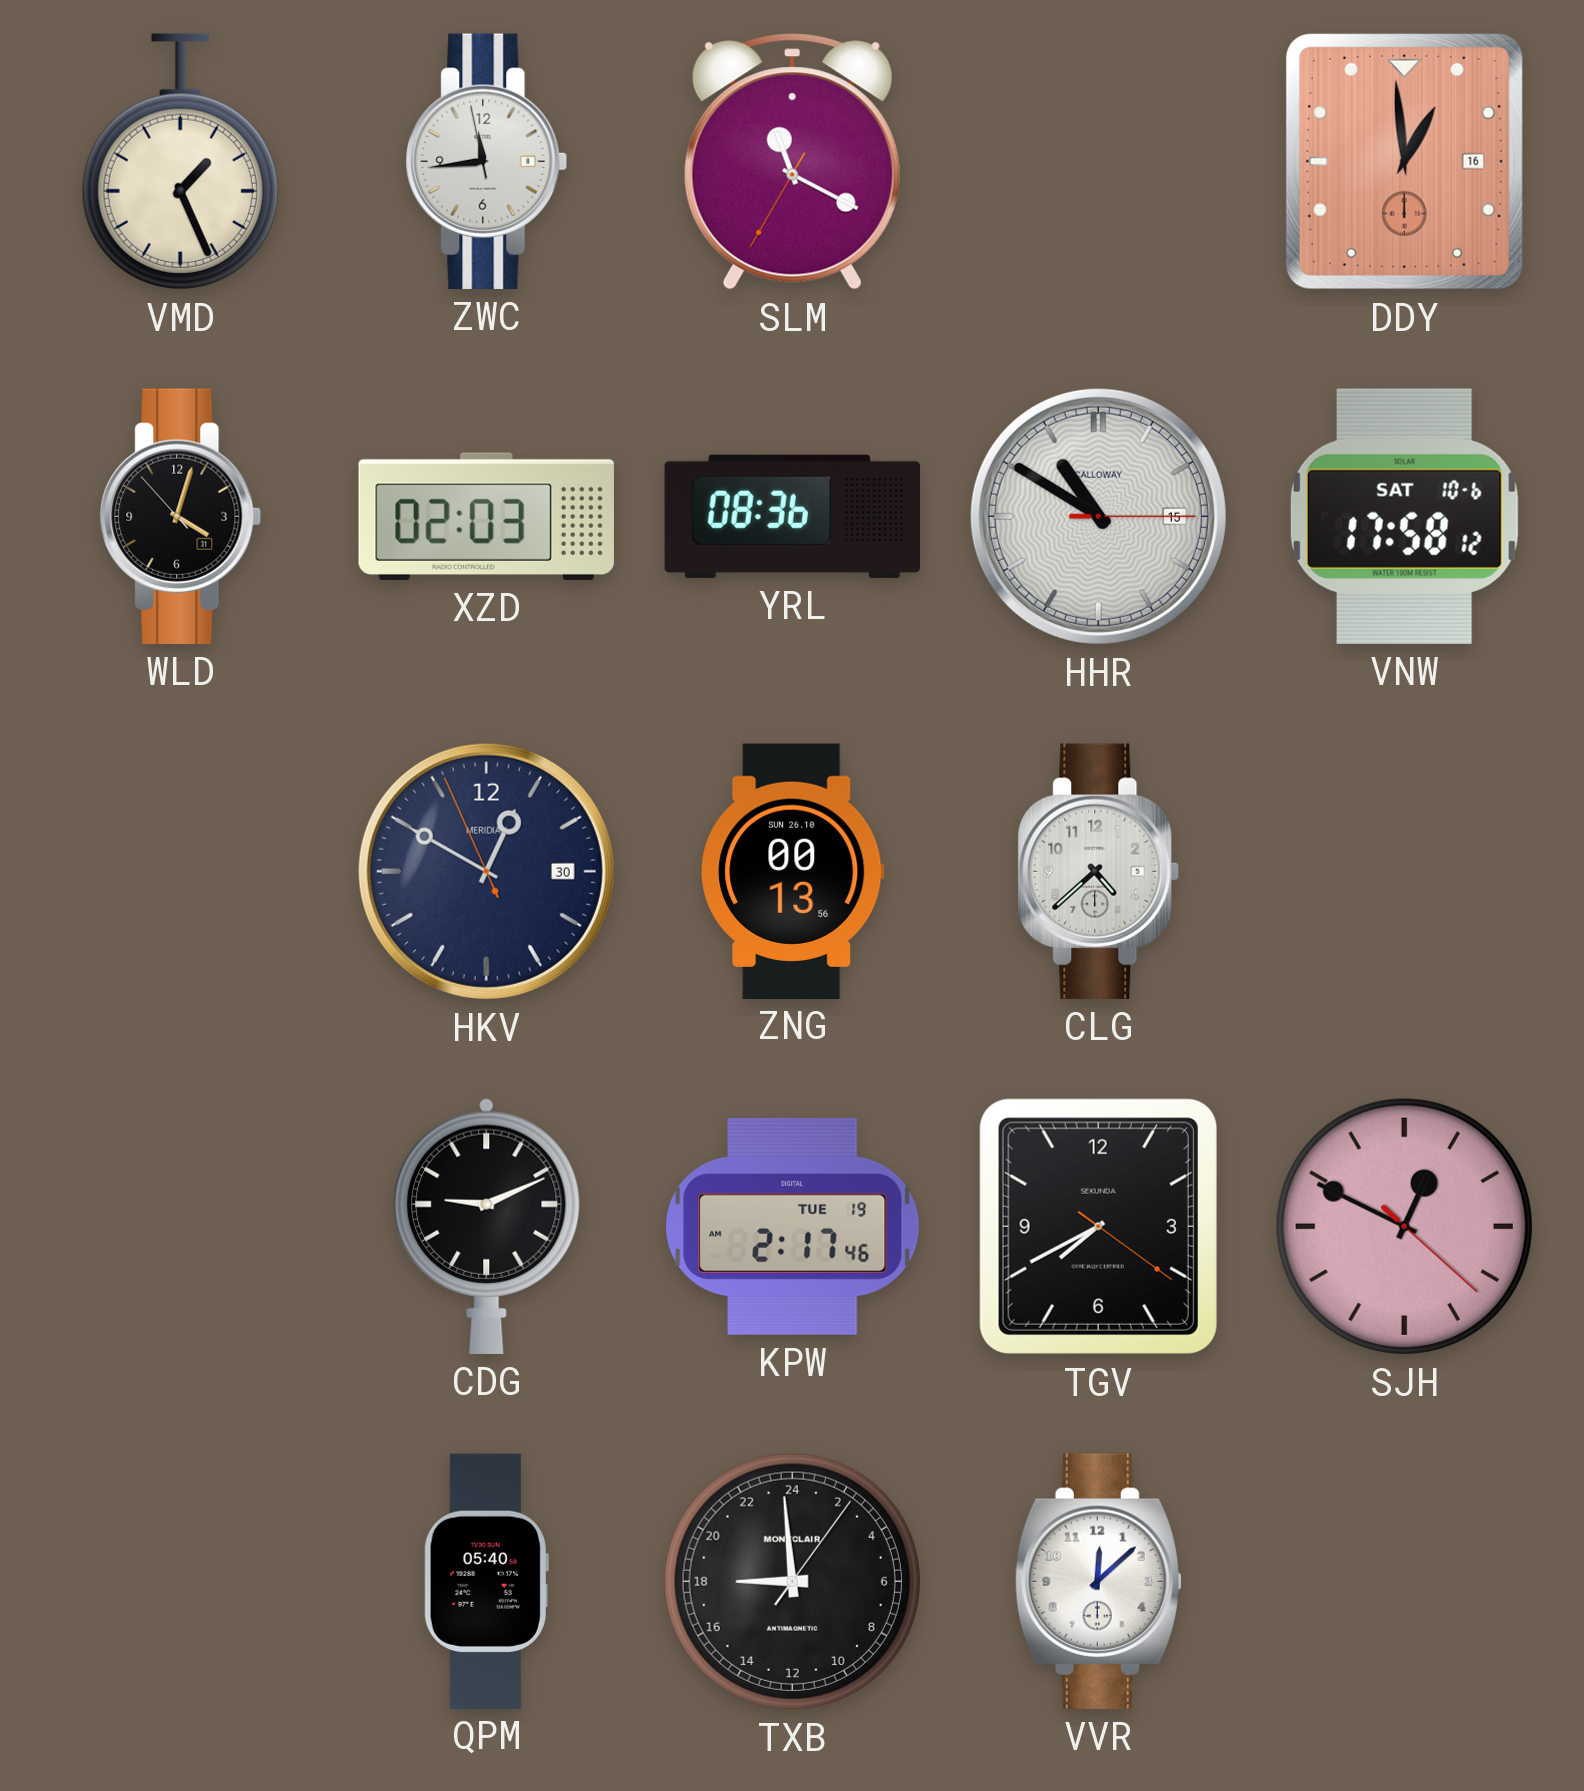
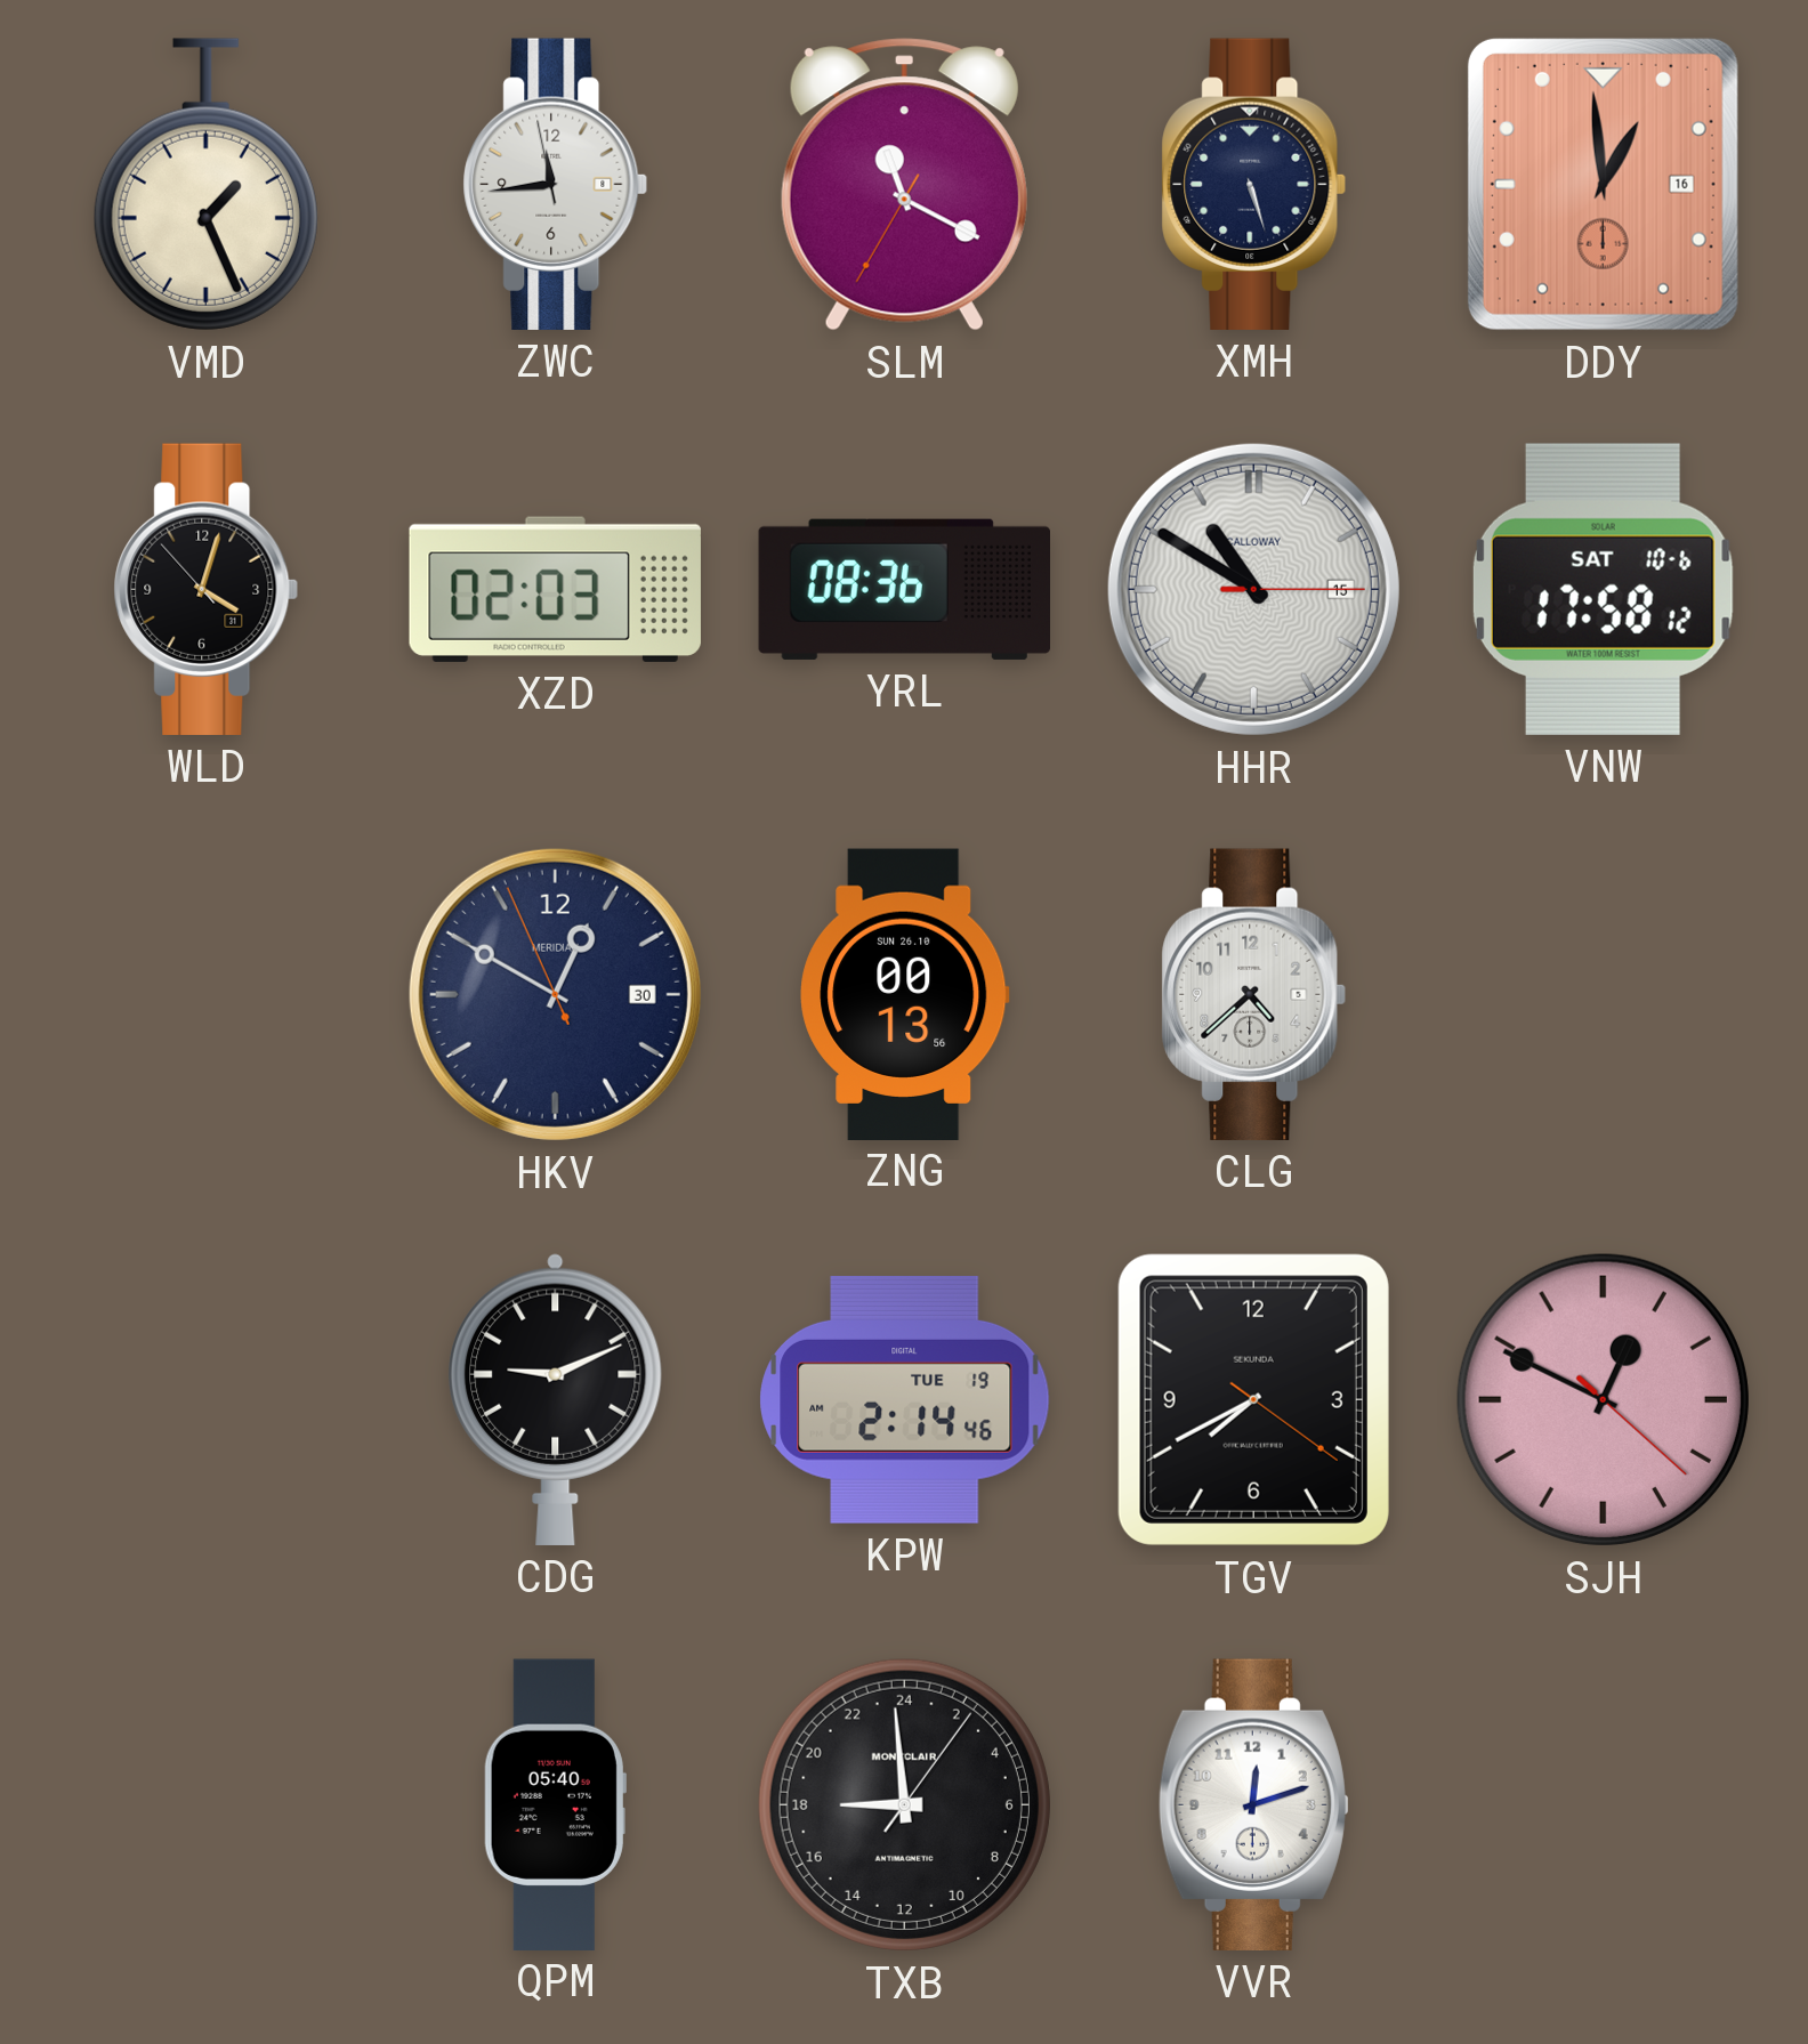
XMH: none -> 5:27 (1254, 184)
KPW: 2:17 -> 2:14 (905, 1399)
VVR: 12:08 -> 12:12 (1253, 1804)
